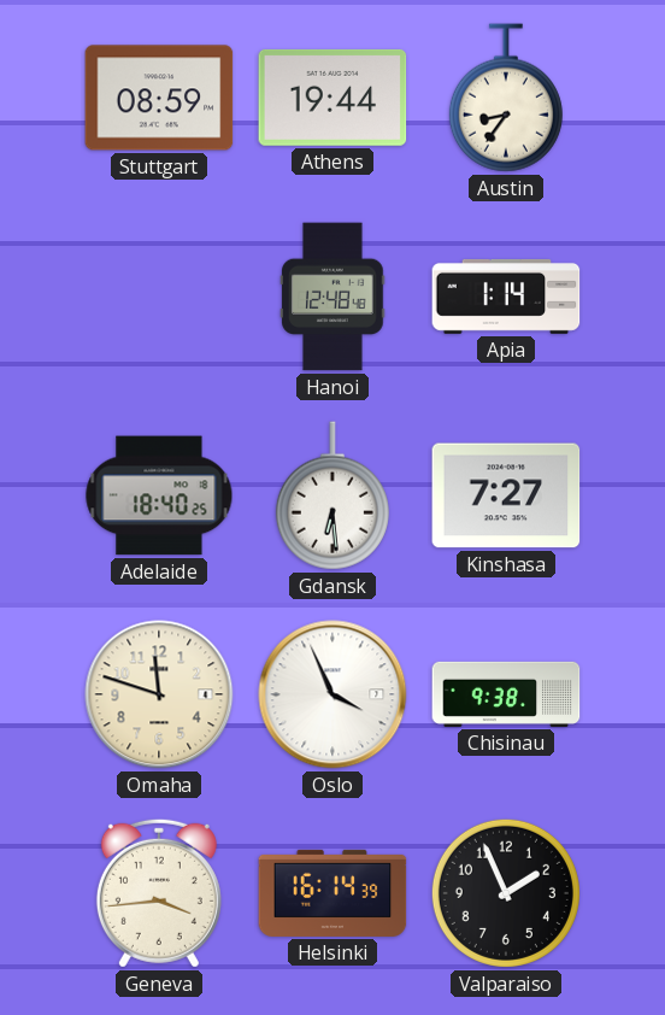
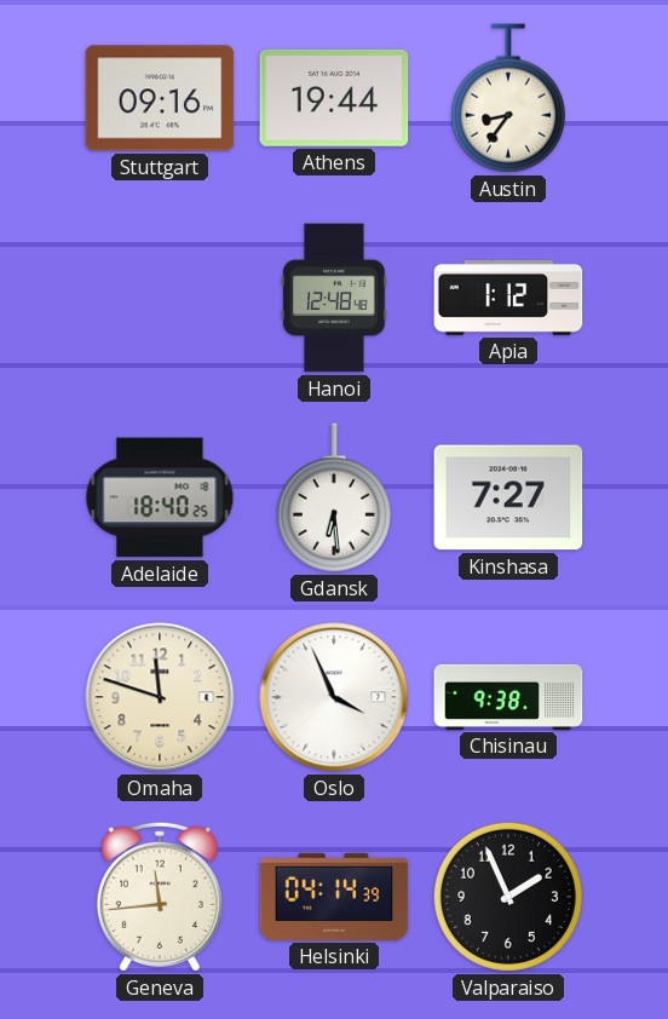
Stuttgart: 08:59 -> 09:16 (160, 98)
Apia: 1:14 -> 1:12 (508, 298)
Geneva: 3:44 -> 11:44 (160, 897)
Helsinki: 16:14 -> 04:14 (334, 897)
